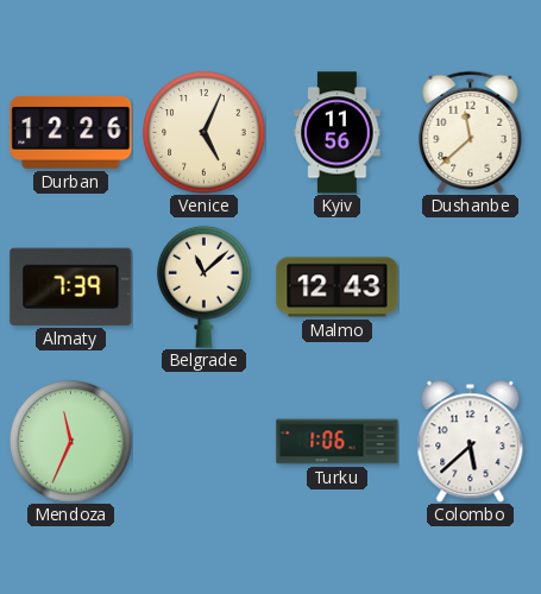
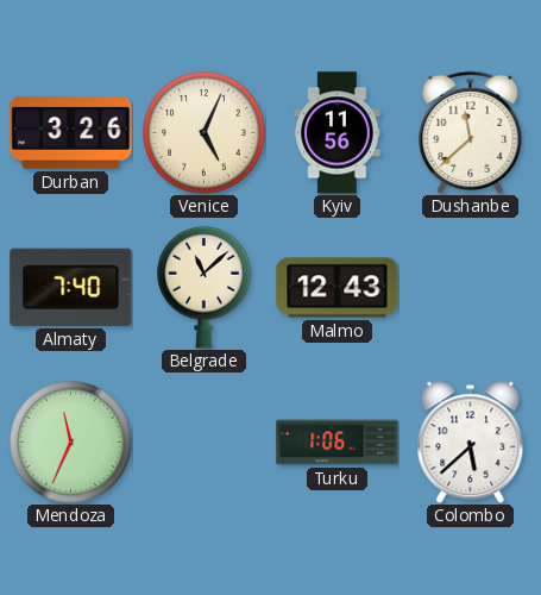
Durban: 12:26 -> 3:26 (71, 132)
Almaty: 7:39 -> 7:40 (71, 287)
